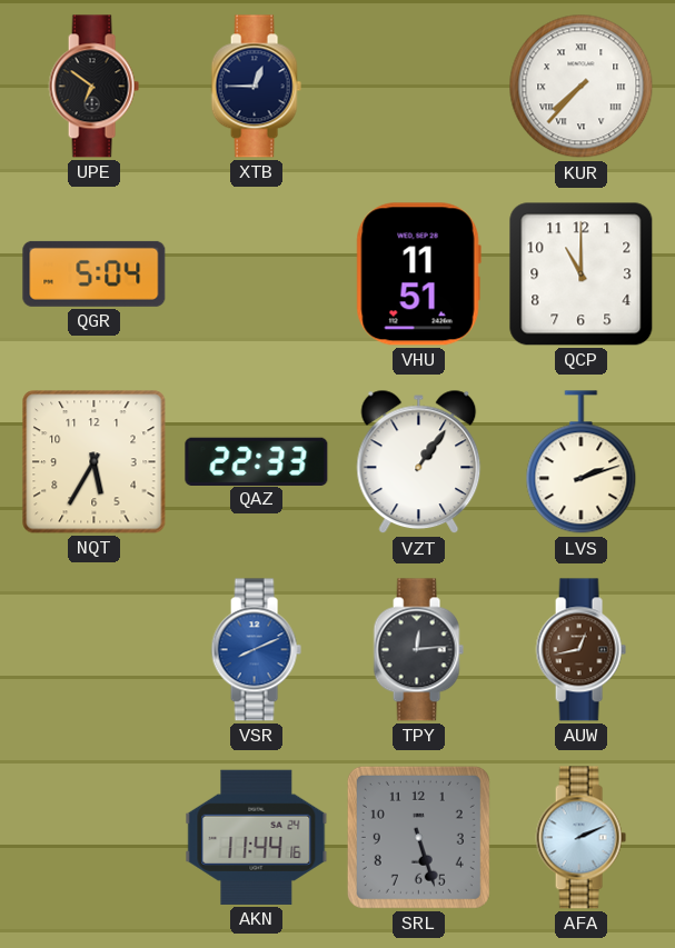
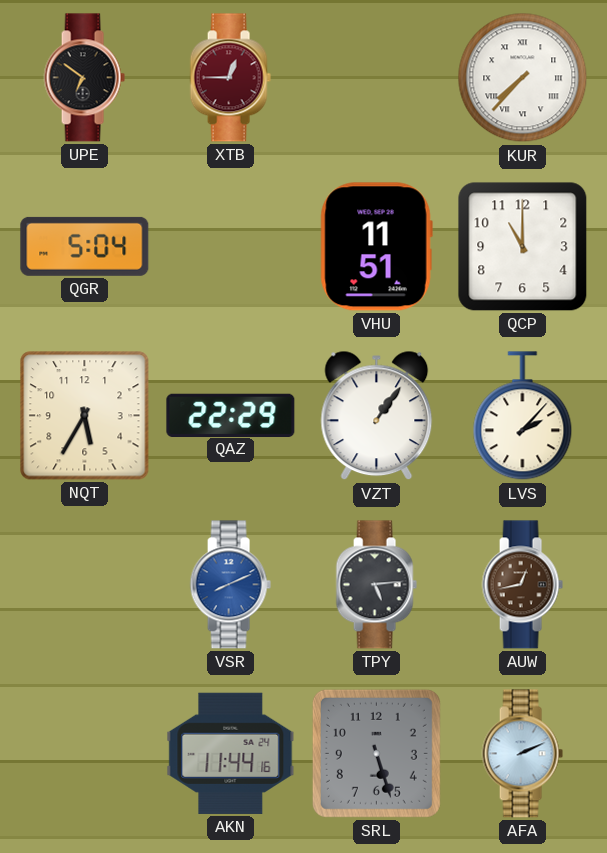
XTB dial: navy -> burgundy (230, 78)
QAZ: 22:33 -> 22:29 (231, 415)
LVS: 2:12 -> 2:07 (523, 416)
TPY: 12:14 -> 5:14 (376, 585)
